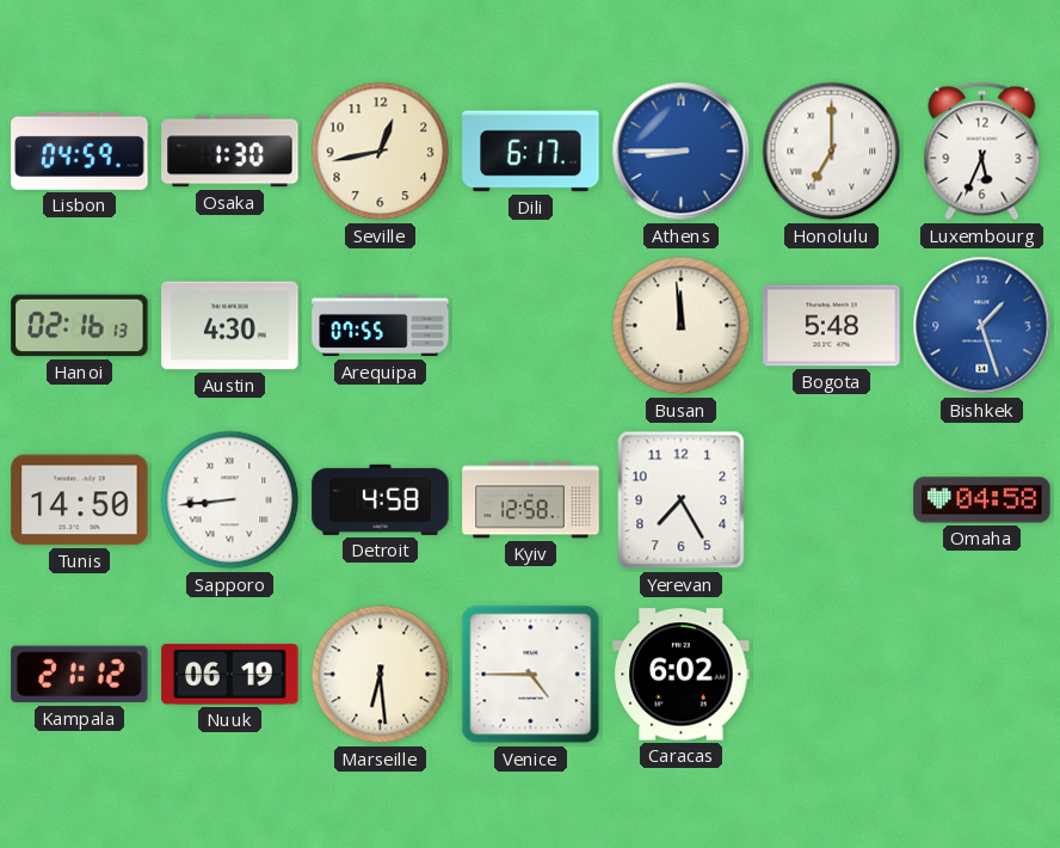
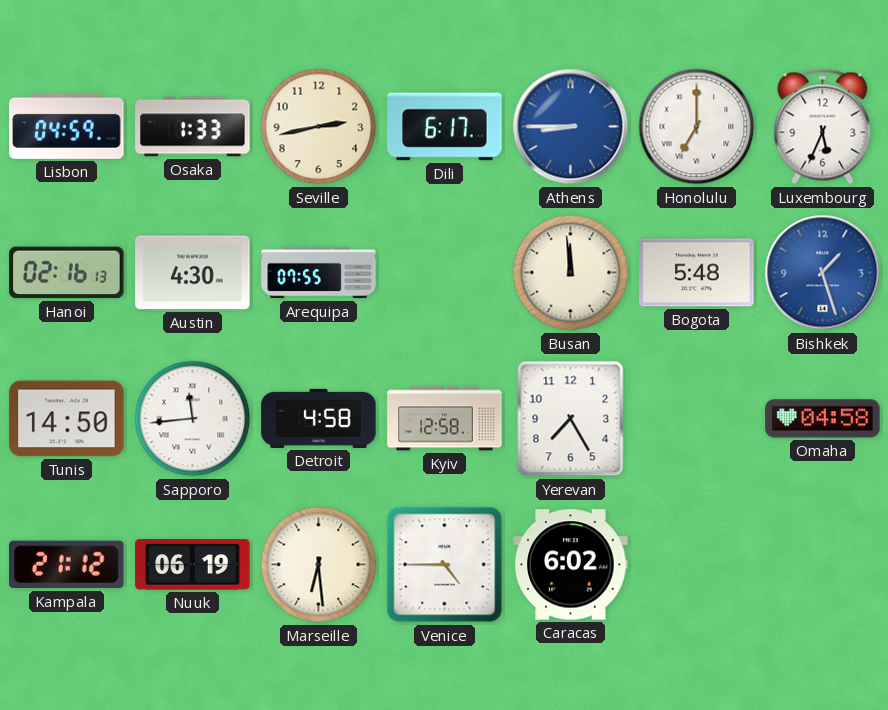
Osaka: 1:30 -> 1:33 (193, 127)
Seville: 12:43 -> 2:43 (319, 127)
Sapporo: 8:44 -> 11:44 (193, 419)
